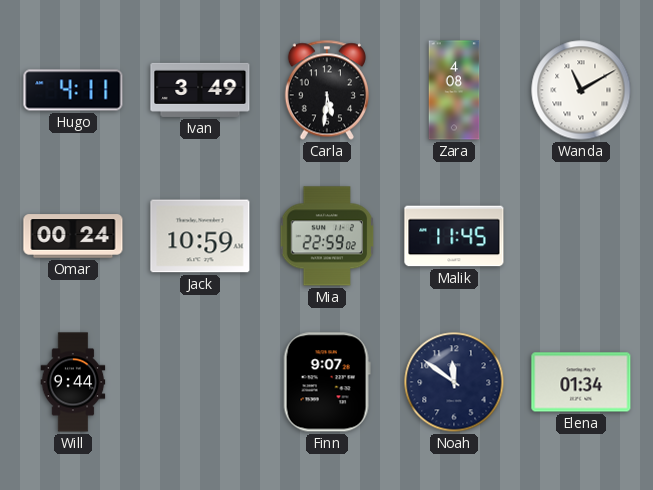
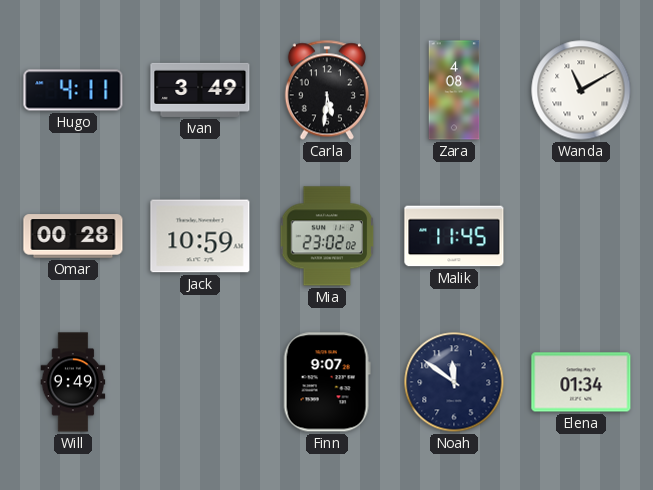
Omar: 00:24 -> 00:28 (73, 236)
Mia: 22:59 -> 23:02 (327, 236)
Will: 9:44 -> 9:49 (73, 382)
